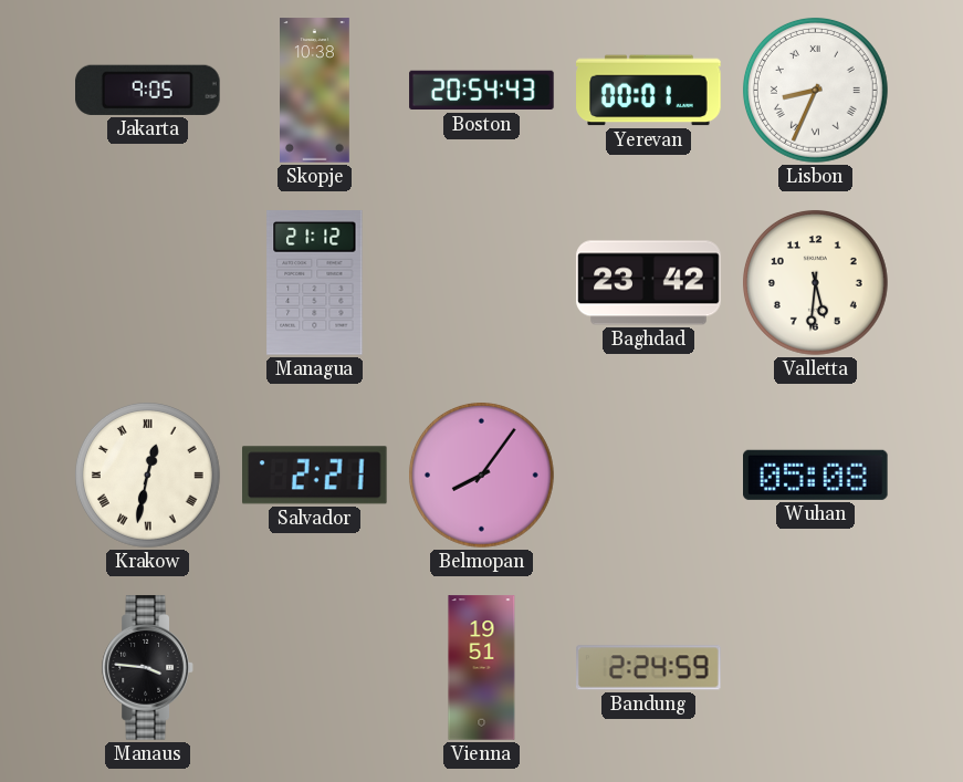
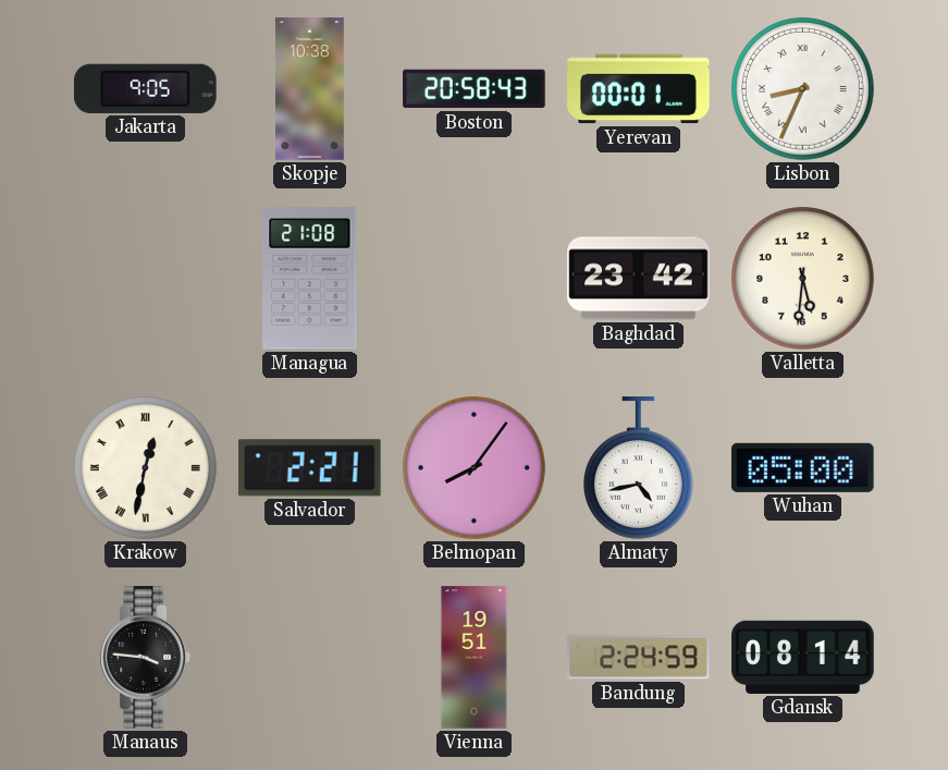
Boston: 20:54 -> 20:58 (475, 89)
Managua: 21:12 -> 21:08 (310, 279)
Almaty: none -> 4:43 (638, 468)
Wuhan: 05:08 -> 05:00 (803, 467)
Gdansk: none -> 08:14 (803, 657)
